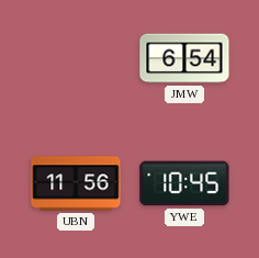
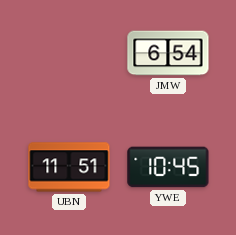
UBN: 11:56 -> 11:51 (69, 167)
